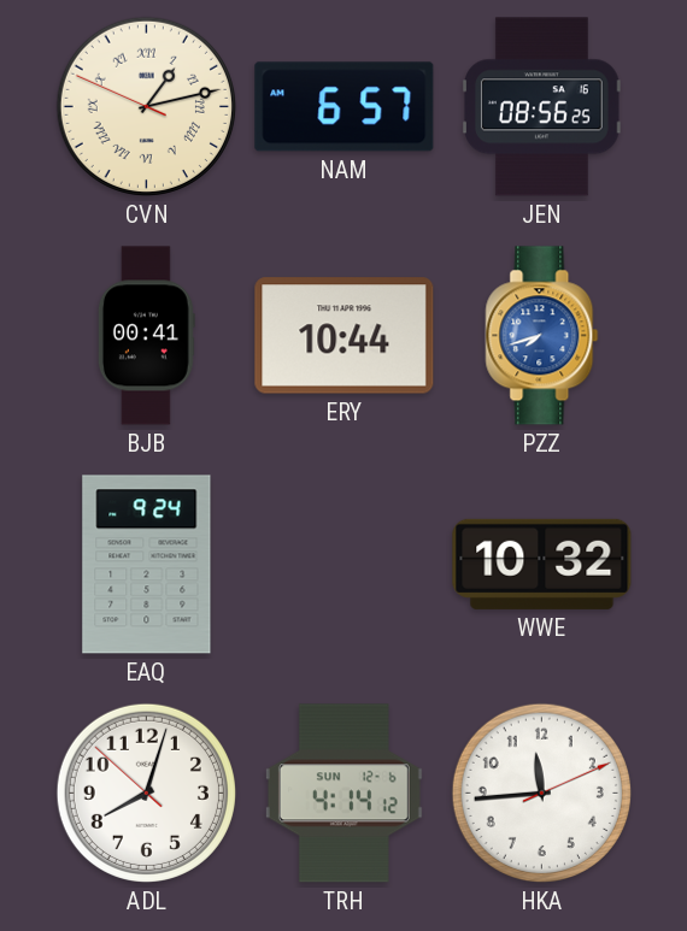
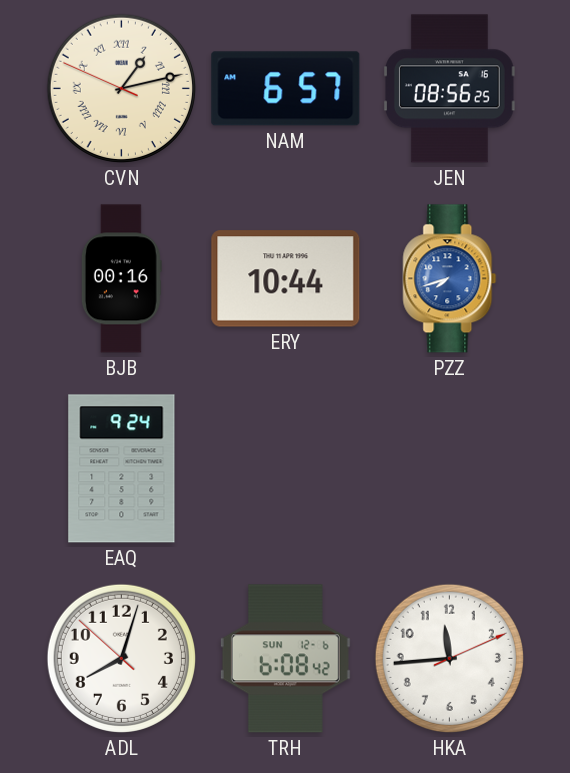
BJB: 00:41 -> 00:16 (121, 279)
WWE: 10:32 -> none (542, 564)
TRH: 4:14 -> 6:08 (285, 659)
